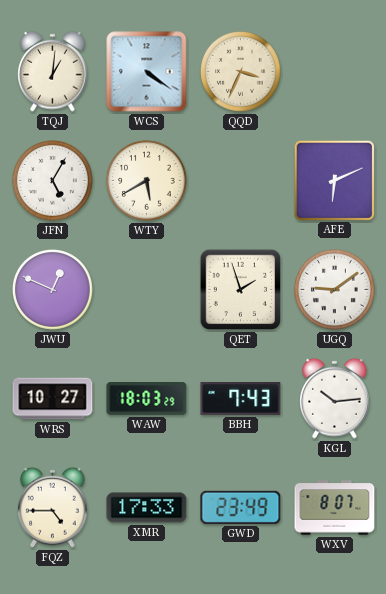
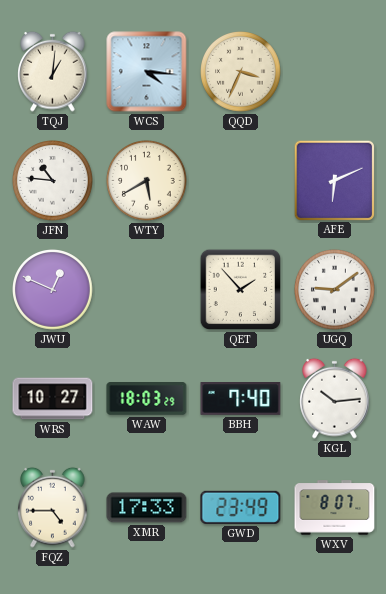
WCS: 4:21 -> 4:16 (147, 72)
JFN: 5:05 -> 10:46 (53, 181)
QET: 1:57 -> 1:53 (241, 290)
BBH: 7:43 -> 7:40 (241, 399)
